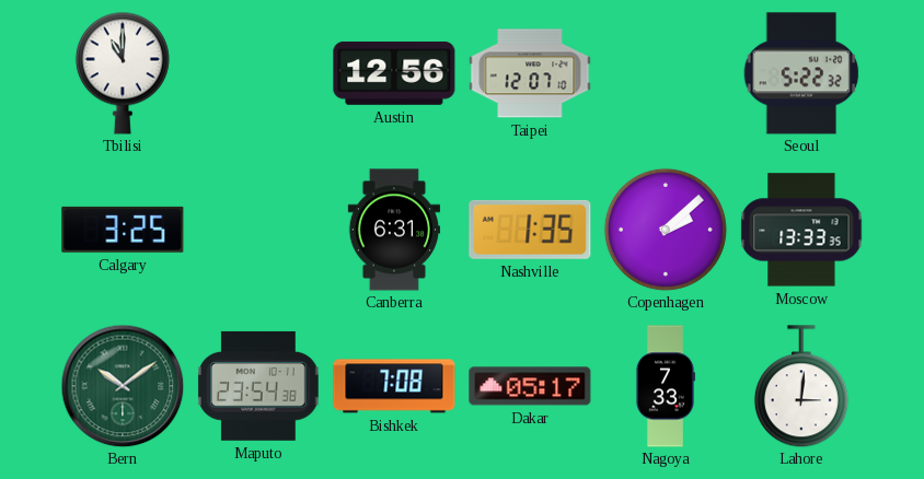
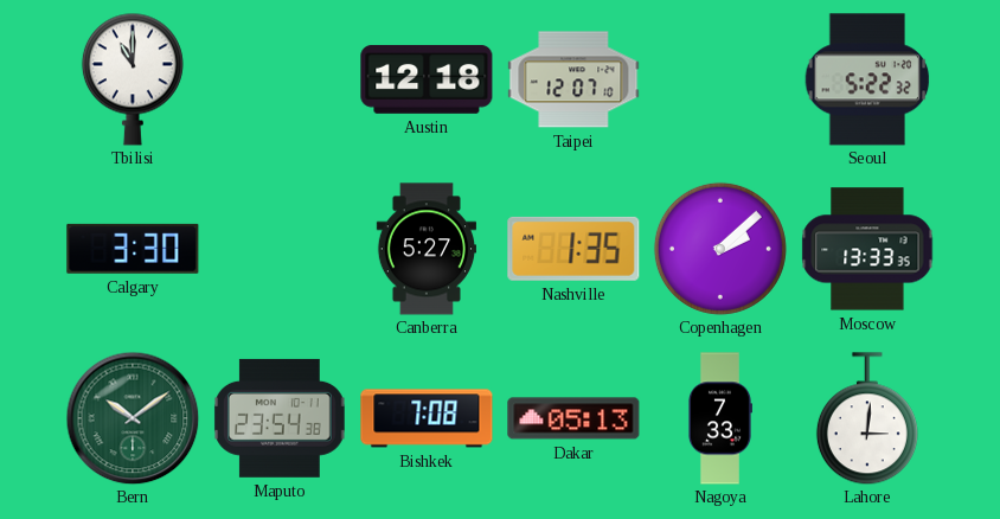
Austin: 12:56 -> 12:18 (427, 79)
Calgary: 3:25 -> 3:30 (133, 249)
Canberra: 6:31 -> 5:27 (425, 249)
Dakar: 05:17 -> 05:13 (573, 418)
